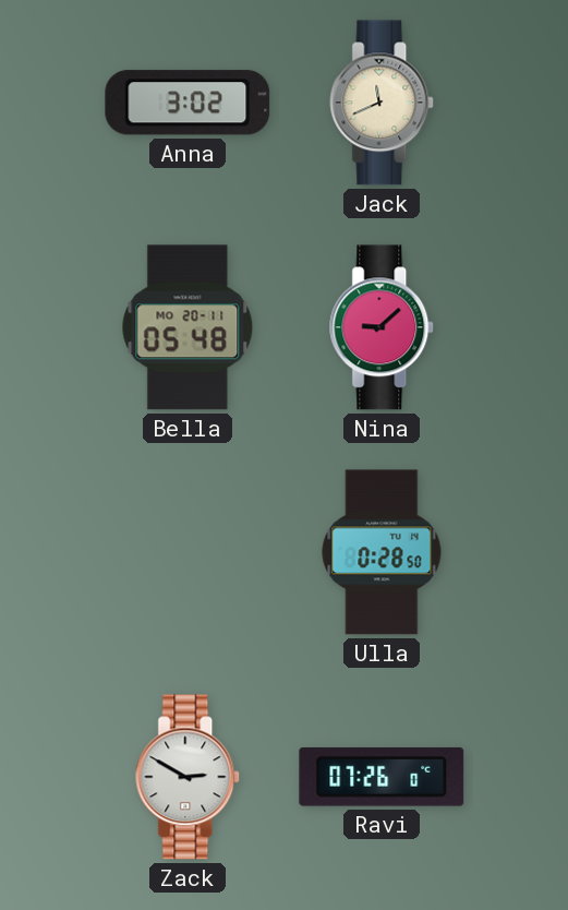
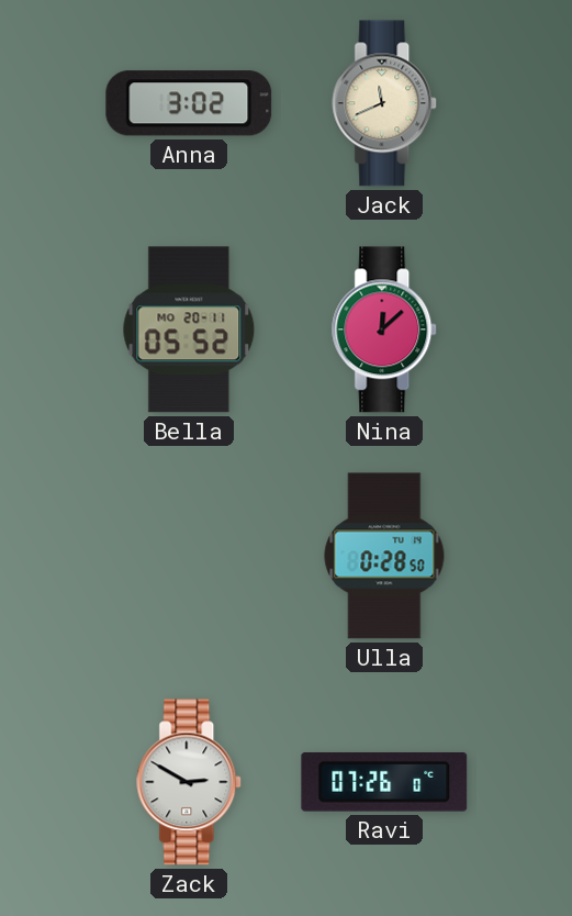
Bella: 05:48 -> 05:52 (189, 329)
Nina: 9:08 -> 12:08 (385, 329)
